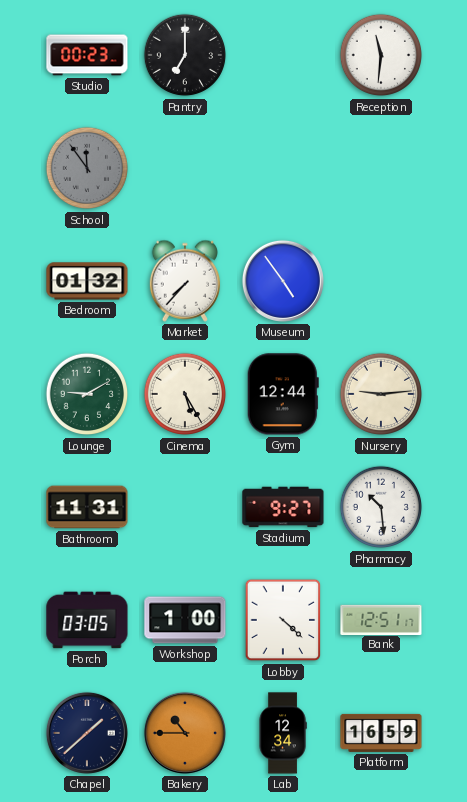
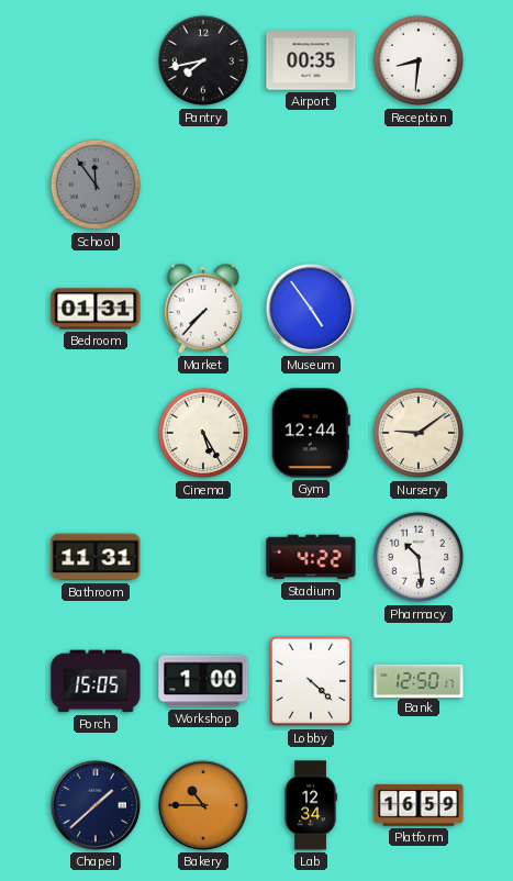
Studio: 00:23 -> none (87, 55)
Pantry: 7:00 -> 7:43 (203, 60)
Airport: none -> 00:35 (311, 60)
Reception: 11:31 -> 8:31 (419, 60)
Bedroom: 01:32 -> 01:31 (96, 309)
Lounge: 9:10 -> none (87, 394)
Nursery: 9:14 -> 9:09 (419, 433)
Stadium: 9:27 -> 4:22 (311, 557)
Porch: 03:05 -> 15:05 (96, 681)
Bank: 12:51 -> 12:50 (419, 680)
